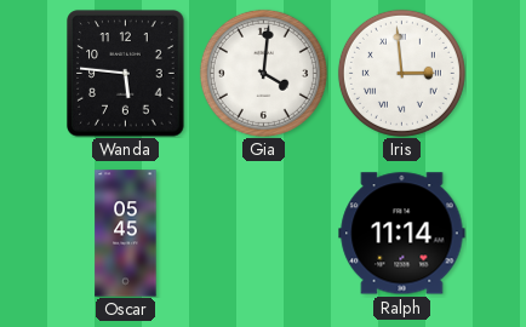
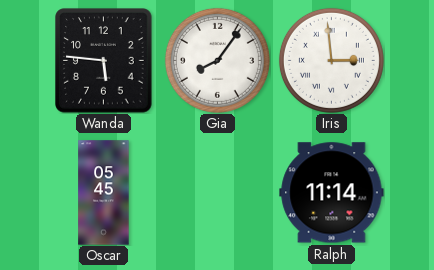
Gia: 4:01 -> 8:06 (217, 60)
